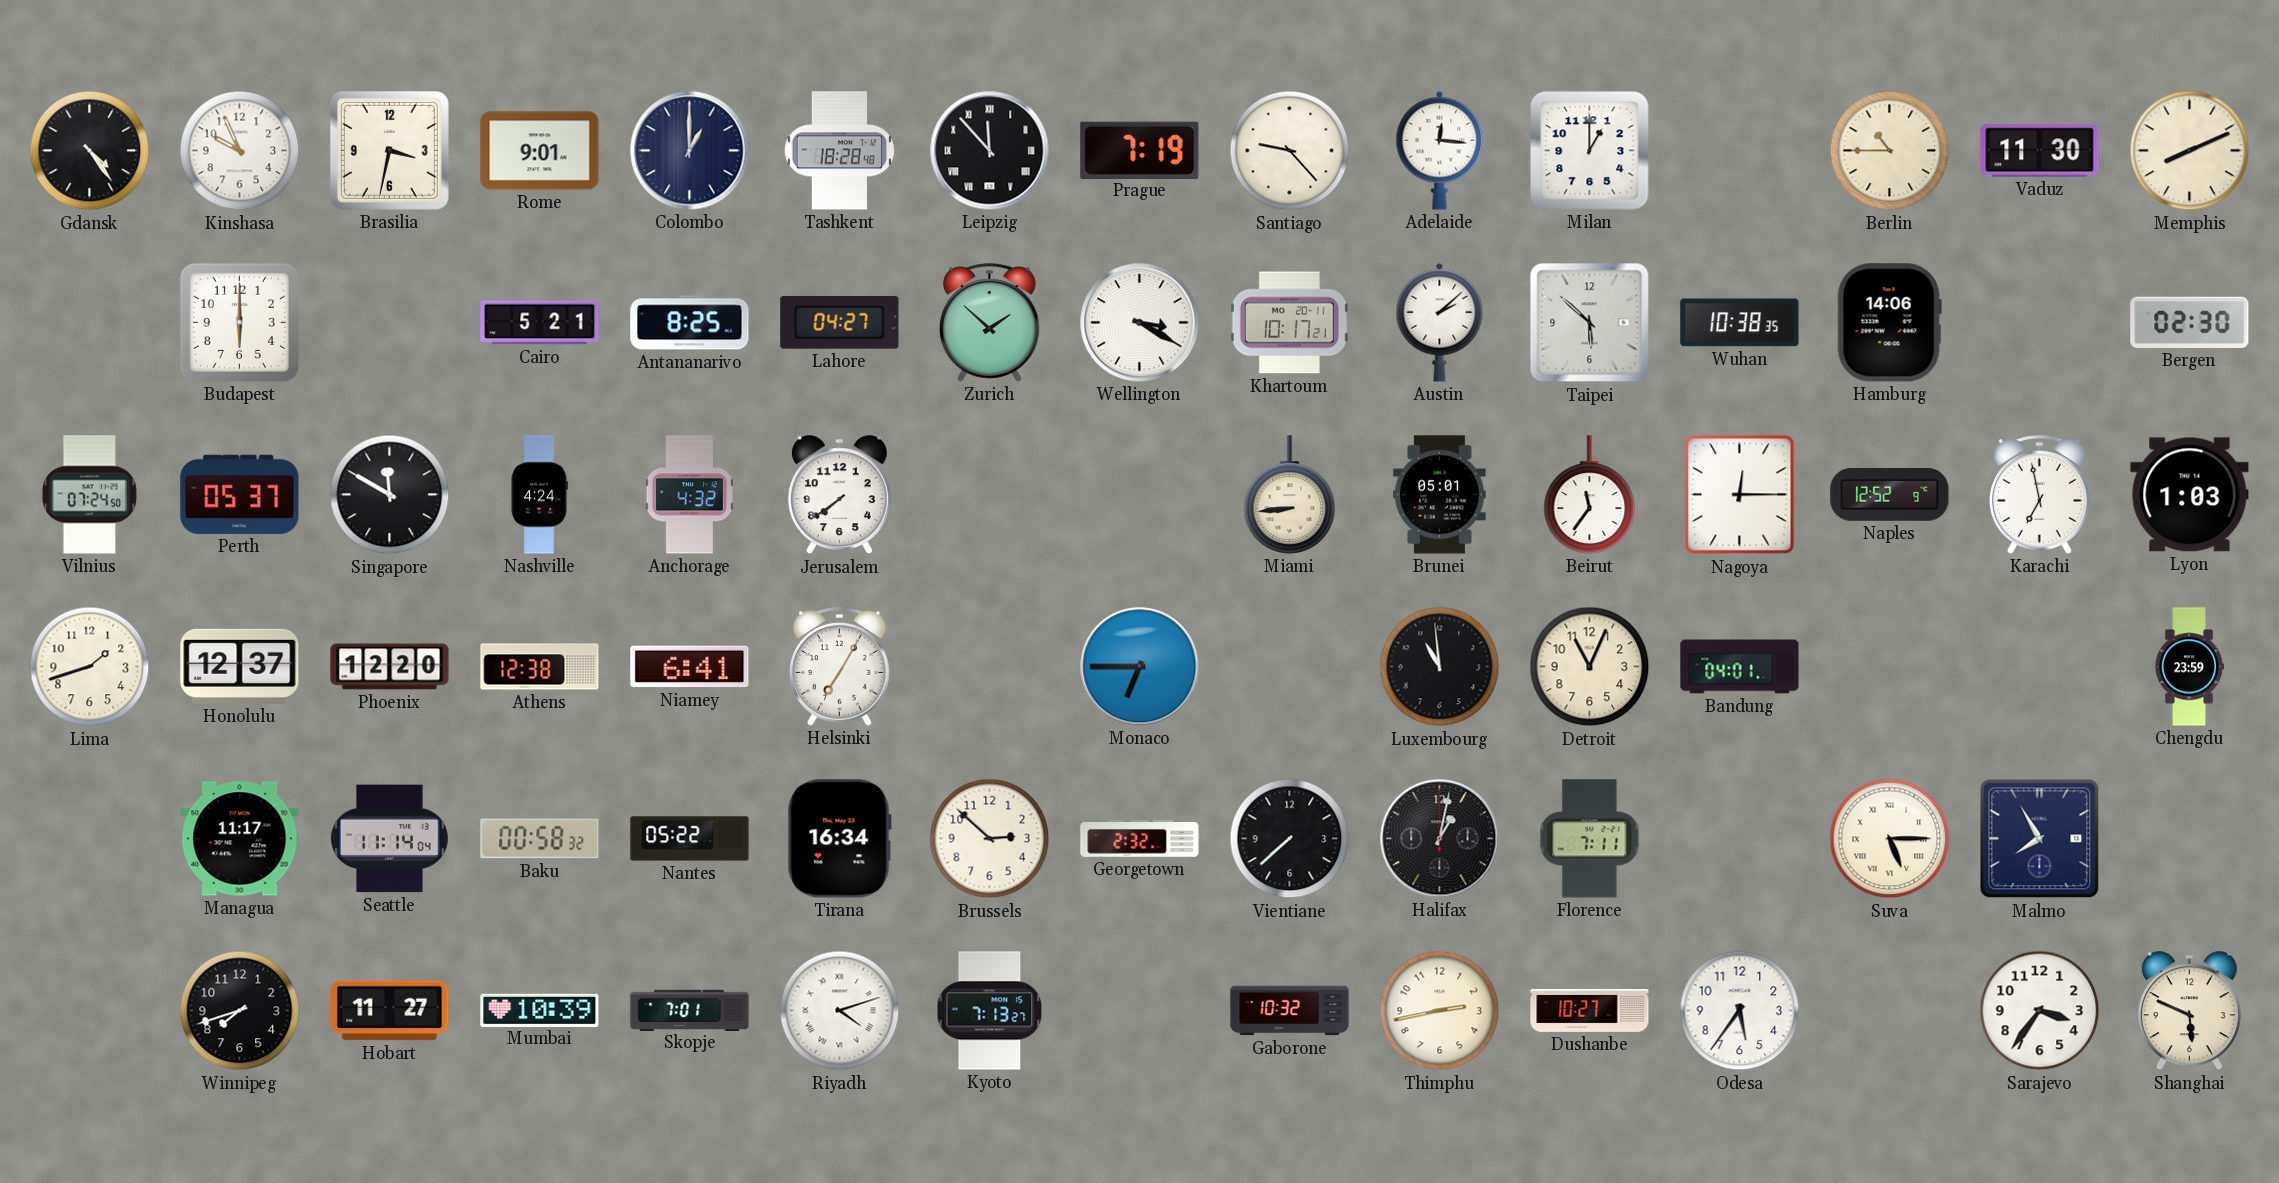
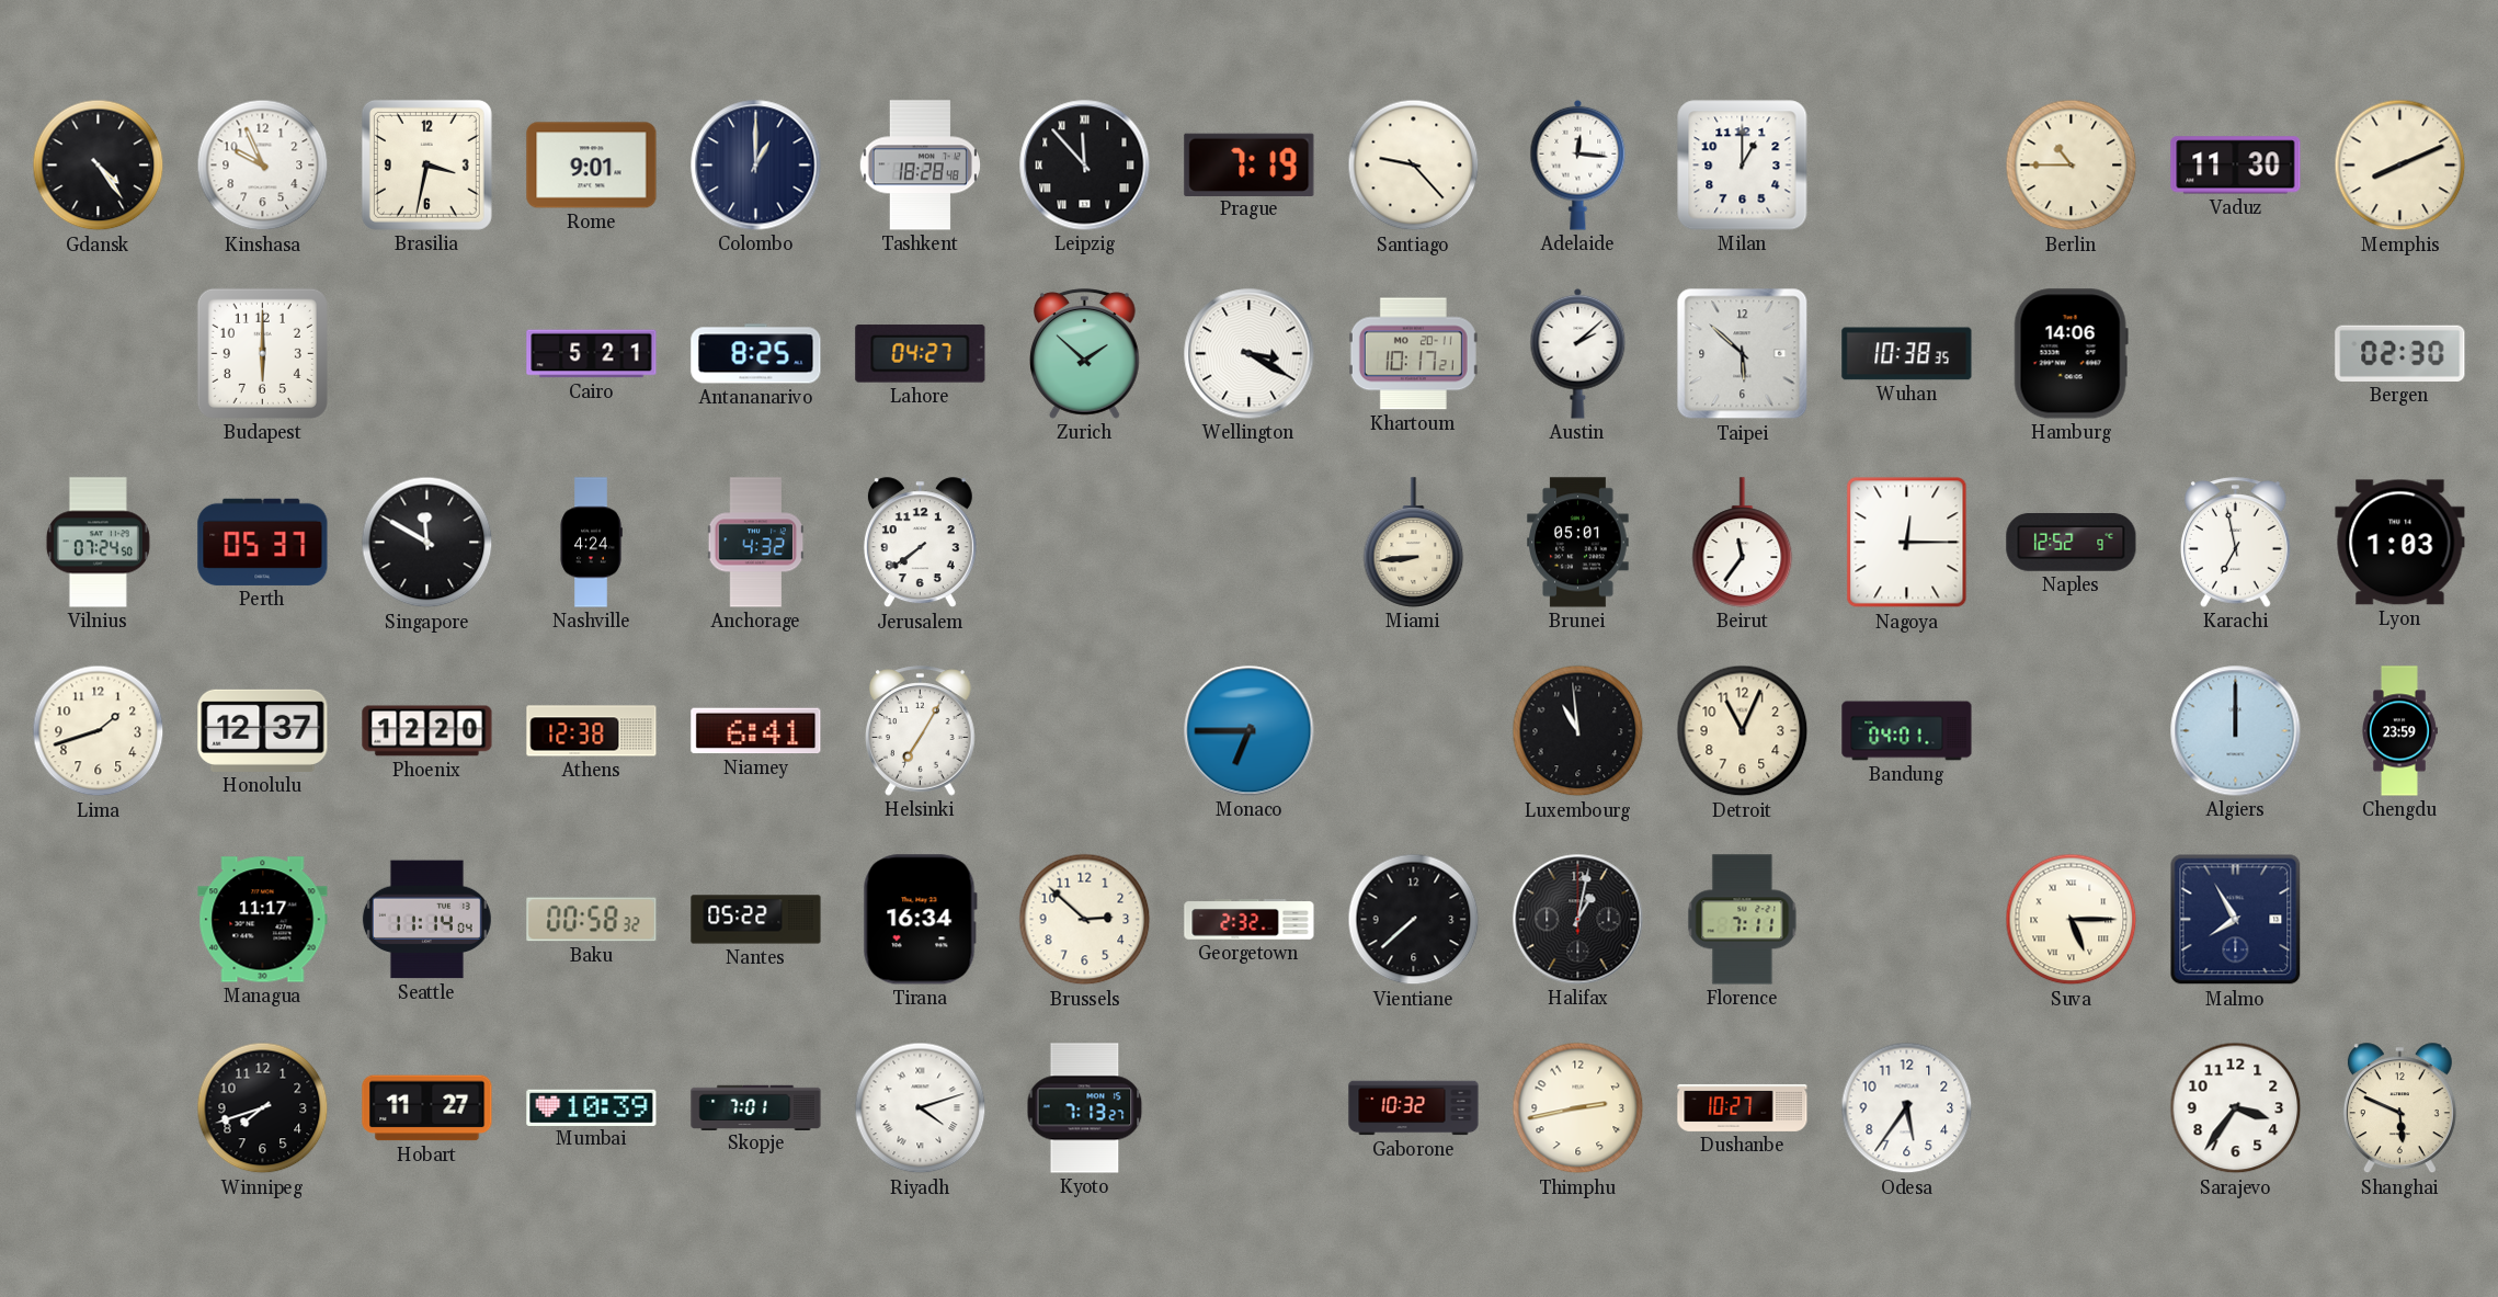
Algiers: none -> 12:00 (2236, 731)
